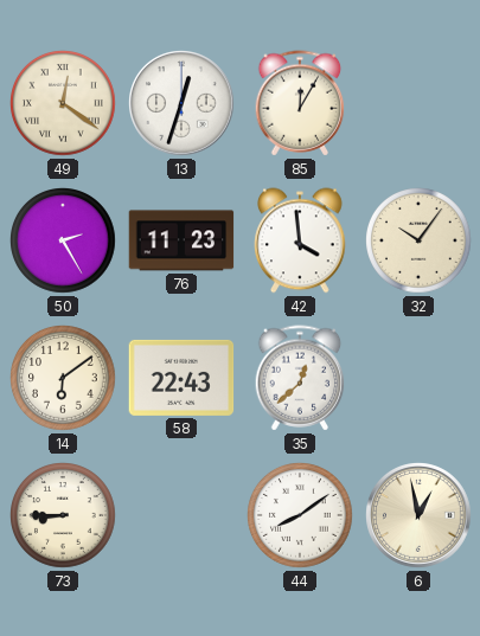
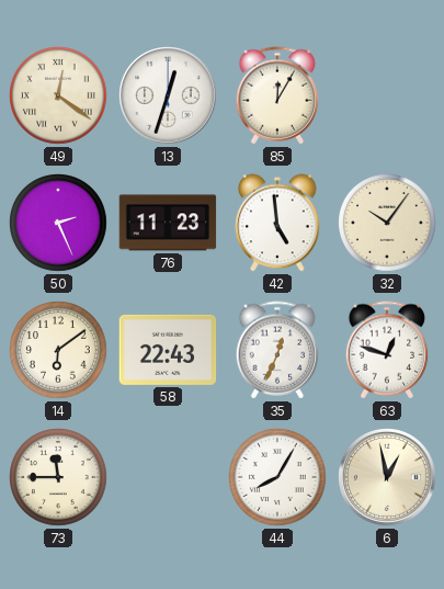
50: 2:25 -> 2:26 (59, 224)
42: 3:59 -> 4:59 (278, 223)
35: 12:38 -> 12:34 (277, 350)
63: none -> 12:48 (387, 350)
73: 8:45 -> 11:45 (59, 478)
44: 8:09 -> 8:05 (278, 478)
